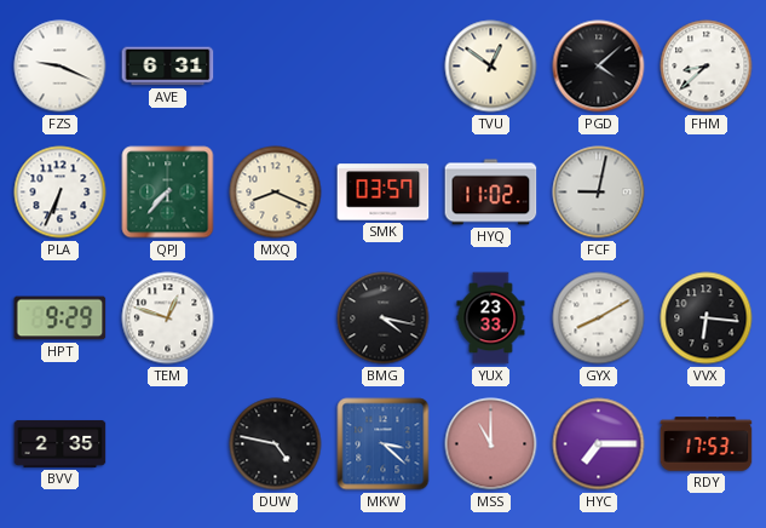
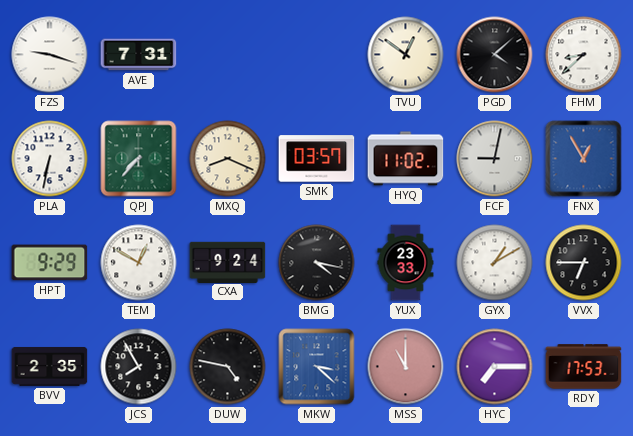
FZS: 9:19 -> 9:18 (50, 55)
AVE: 6:31 -> 7:31 (139, 55)
PLA: 6:34 -> 6:32 (50, 159)
FNX: none -> 12:55 (584, 159)
TEM: 12:48 -> 12:50 (139, 263)
CXA: none -> 9:24 (228, 262)
GYX: 8:10 -> 1:10 (495, 263)
VVX: 6:16 -> 6:45 (584, 263)
JCS: none -> 7:55 (139, 367)
